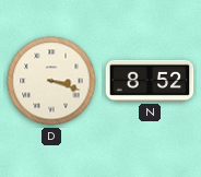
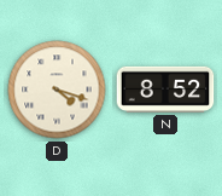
D: 3:18 -> 4:18 (57, 90)
